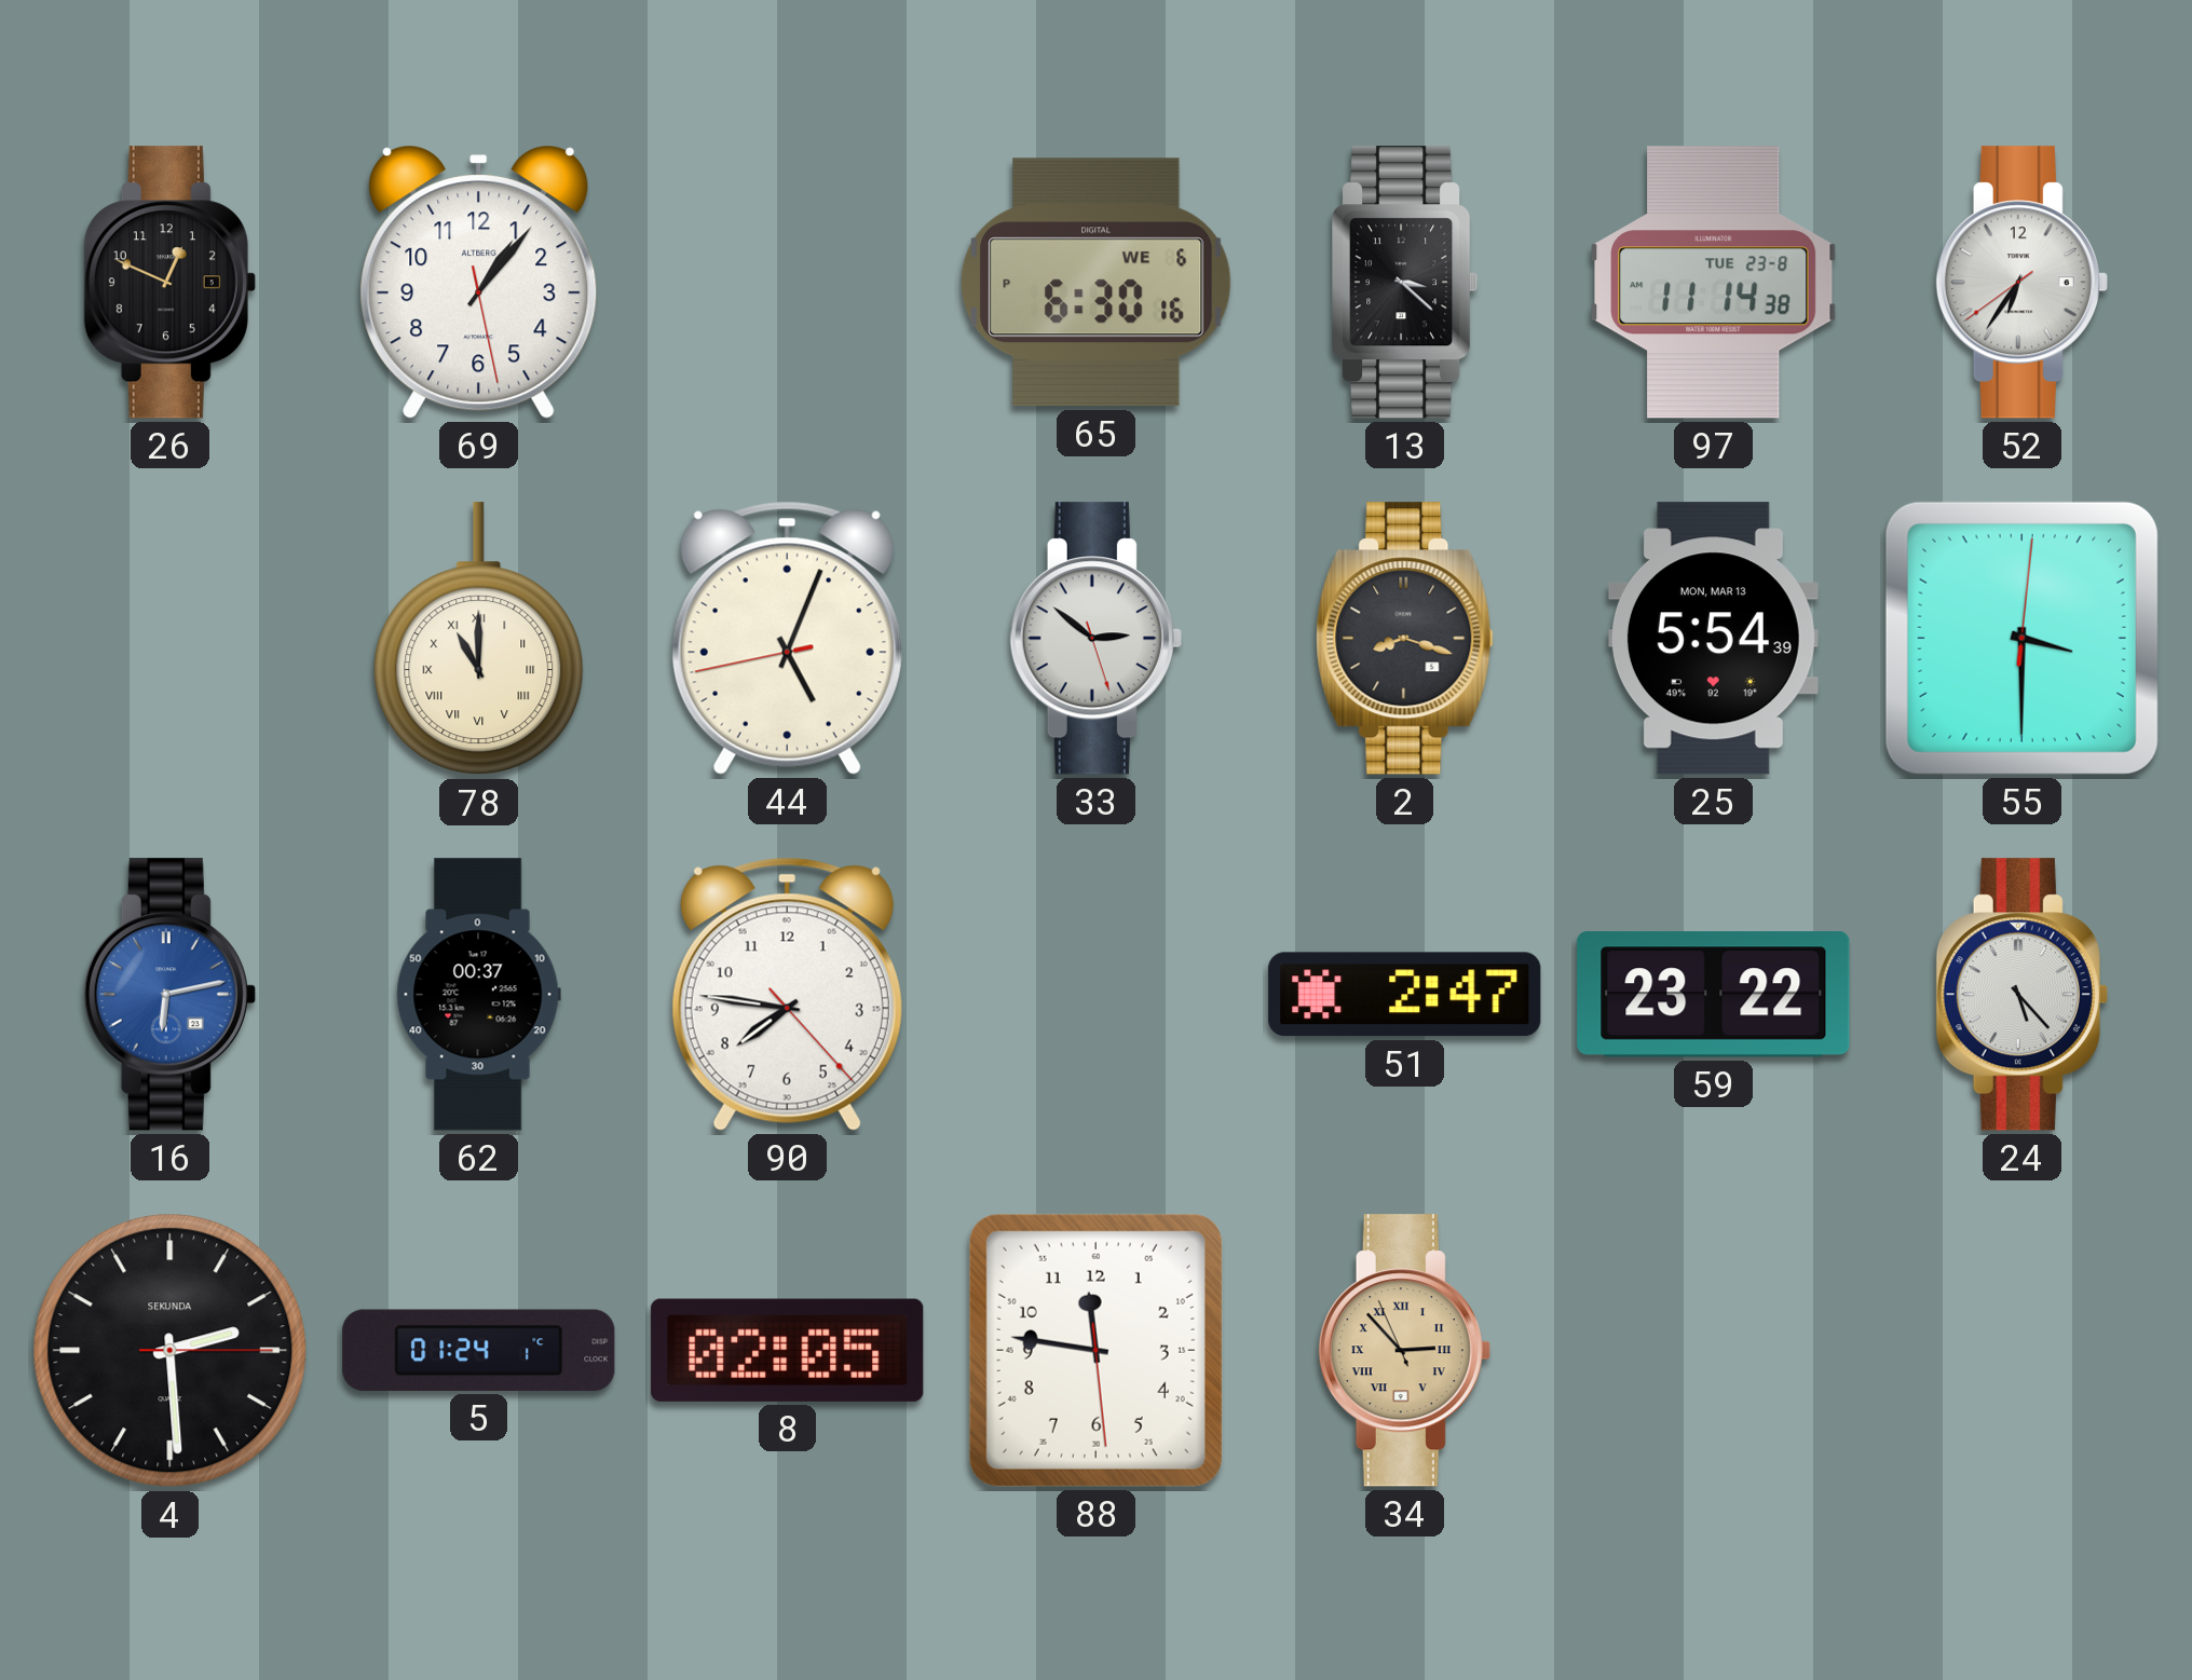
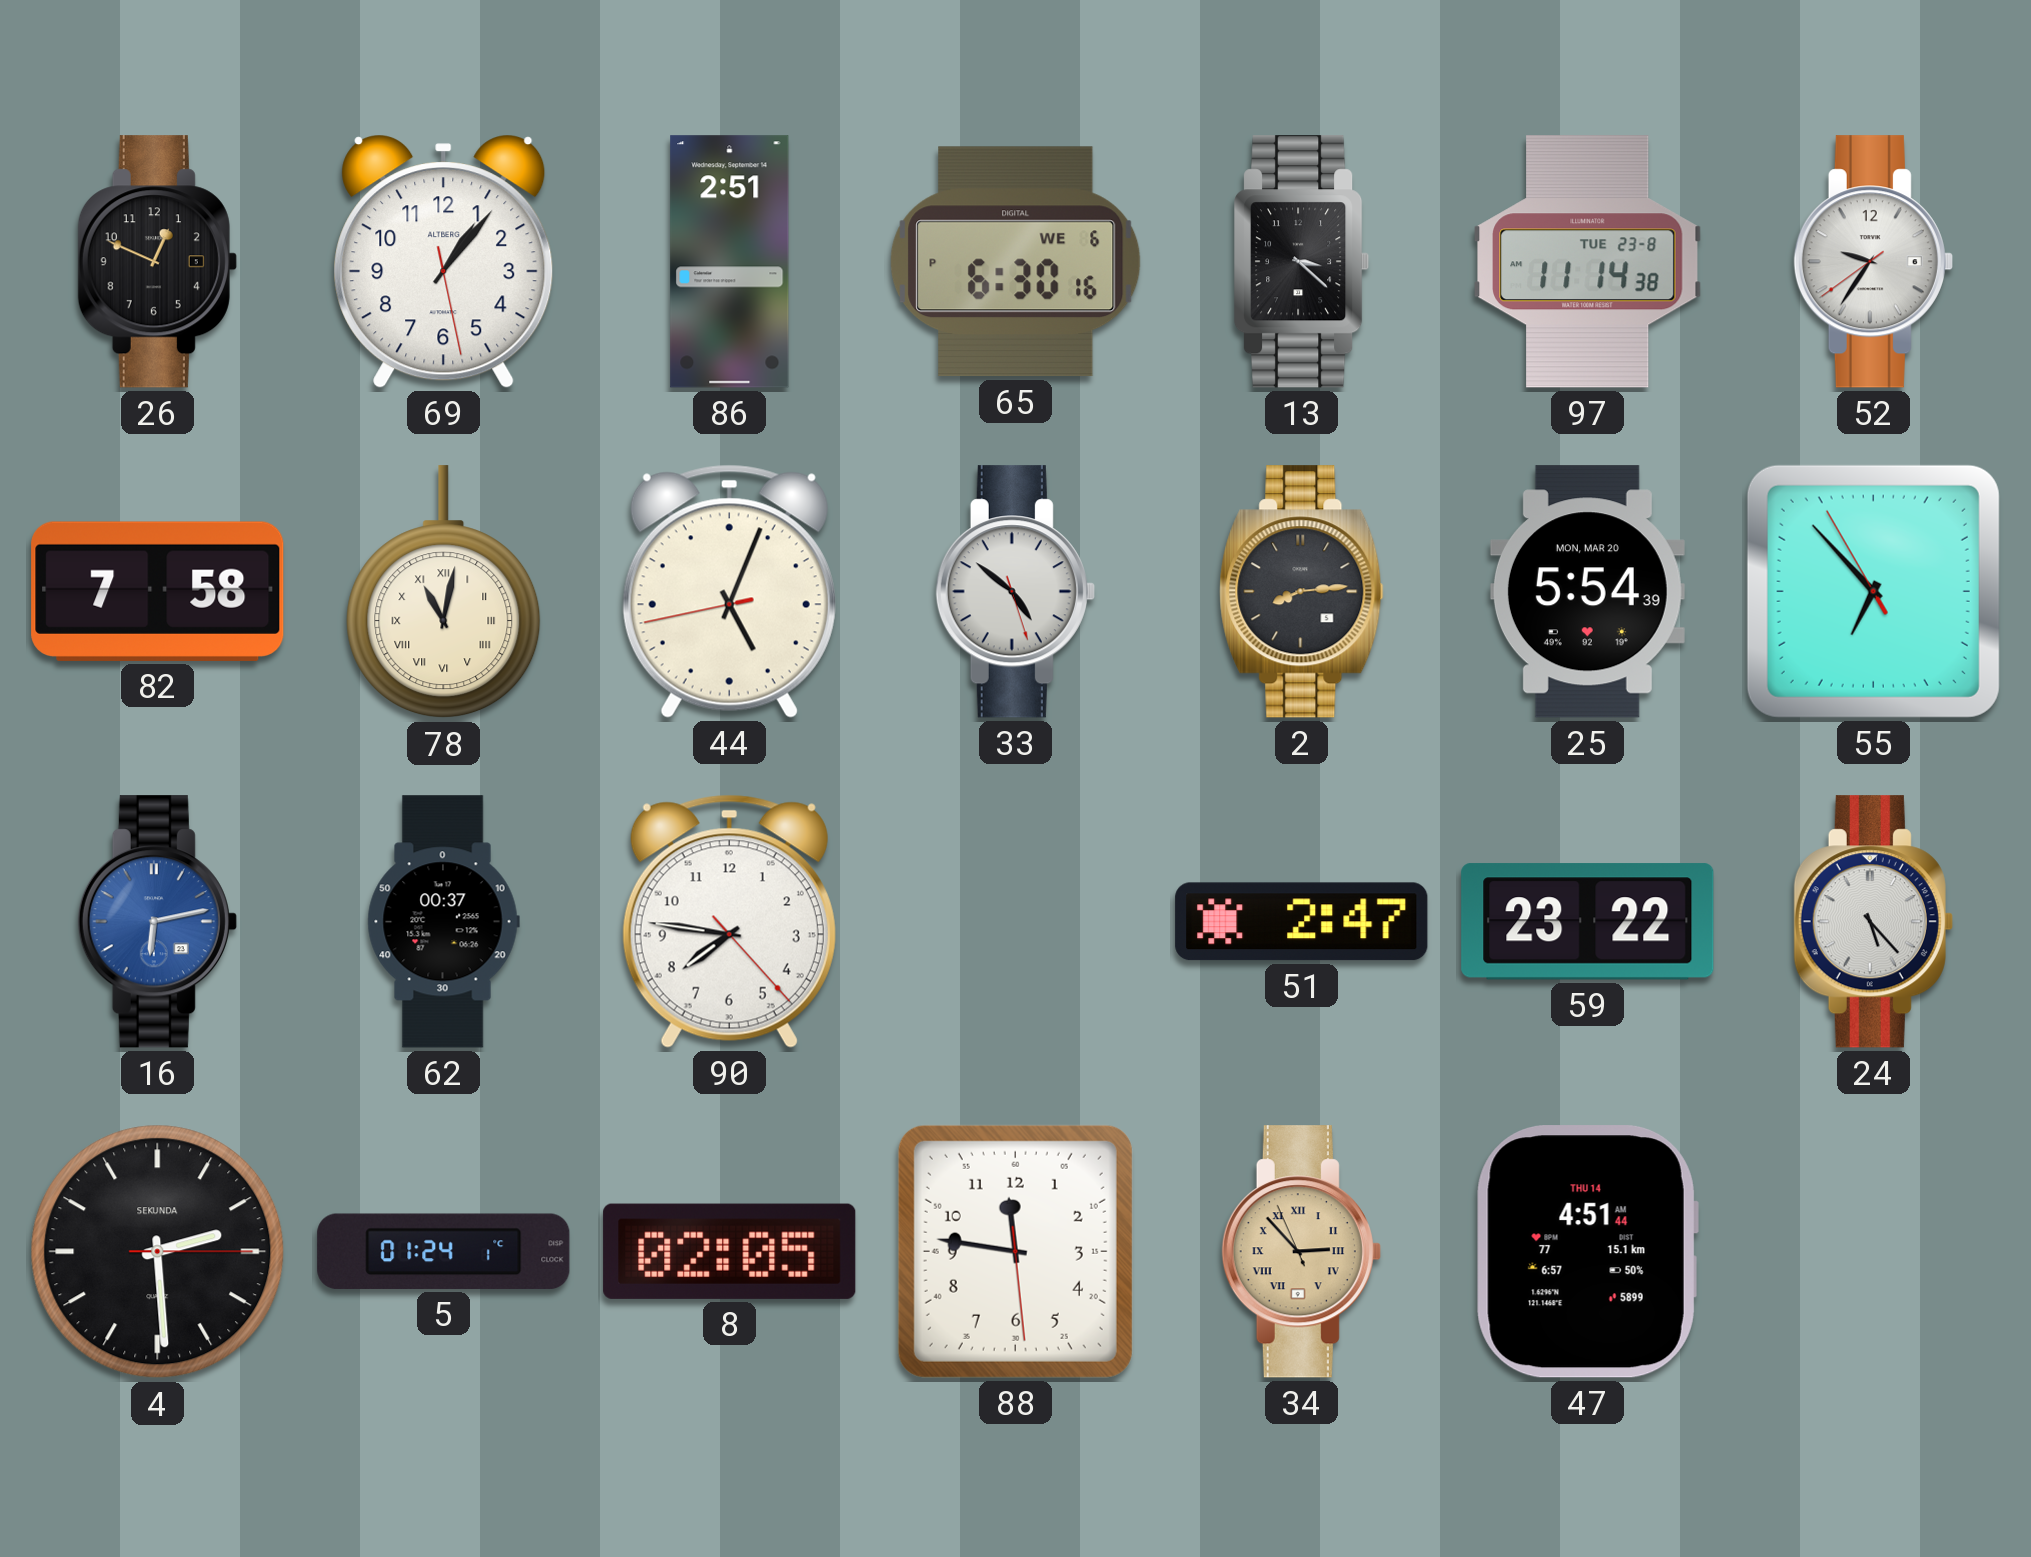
86: none -> 2:51 (730, 262)
52: 6:35 -> 9:35 (1873, 262)
82: none -> 7:58 (158, 591)
78: 11:00 -> 11:02 (444, 592)
33: 2:51 -> 4:51 (1015, 592)
2: 8:18 -> 8:14 (1302, 592)
25 date: MON, MAR 13 -> MON, MAR 20 (1587, 592)
55: 3:30 -> 6:52 (1873, 591)
47: none -> 4:51 (1587, 1252)
